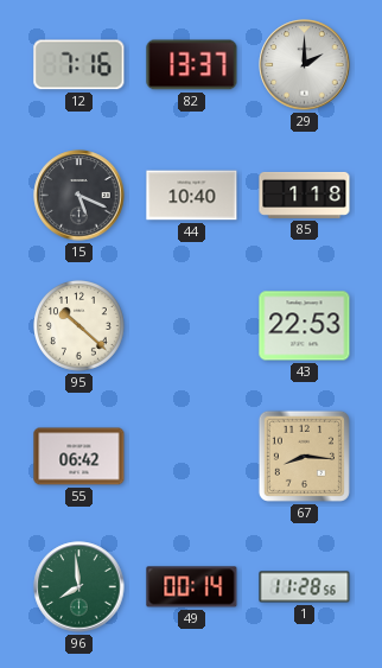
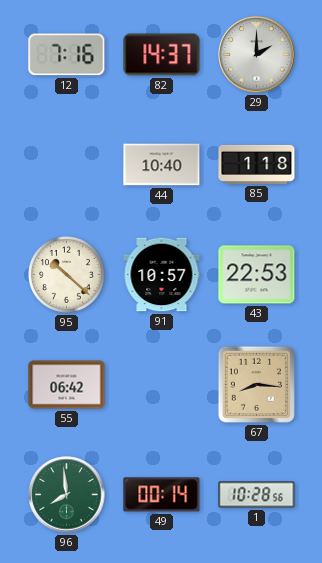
82: 13:37 -> 14:37 (162, 55)
15: 5:19 -> none (79, 196)
91: none -> 10:57 (162, 275)
1: 11:28 -> 10:28 (257, 495)
